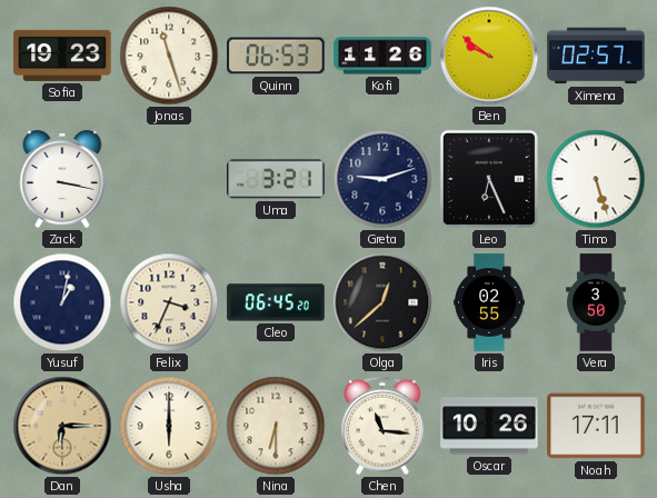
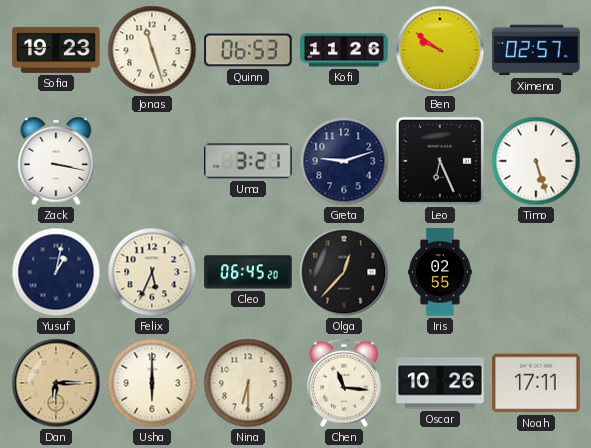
Felix: 3:34 -> 5:34 (152, 272)
Olga: 12:38 -> 12:37 (344, 272)
Vera: 3:50 -> none (596, 302)
